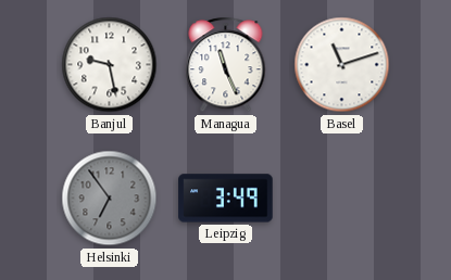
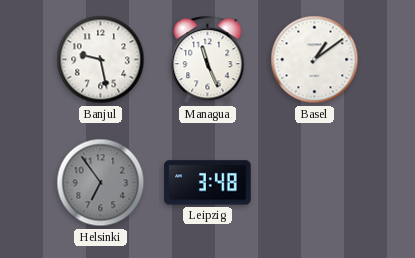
Basel: 11:12 -> 1:09 (315, 60)
Leipzig: 3:49 -> 3:48 (208, 183)
